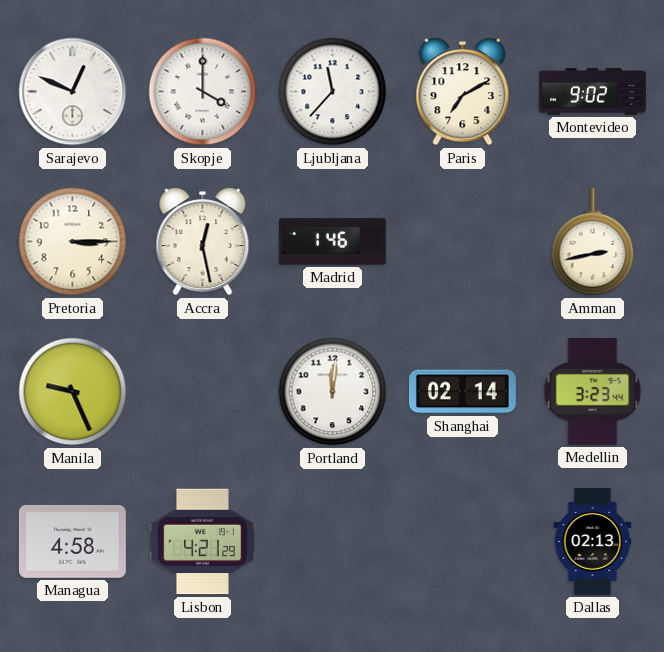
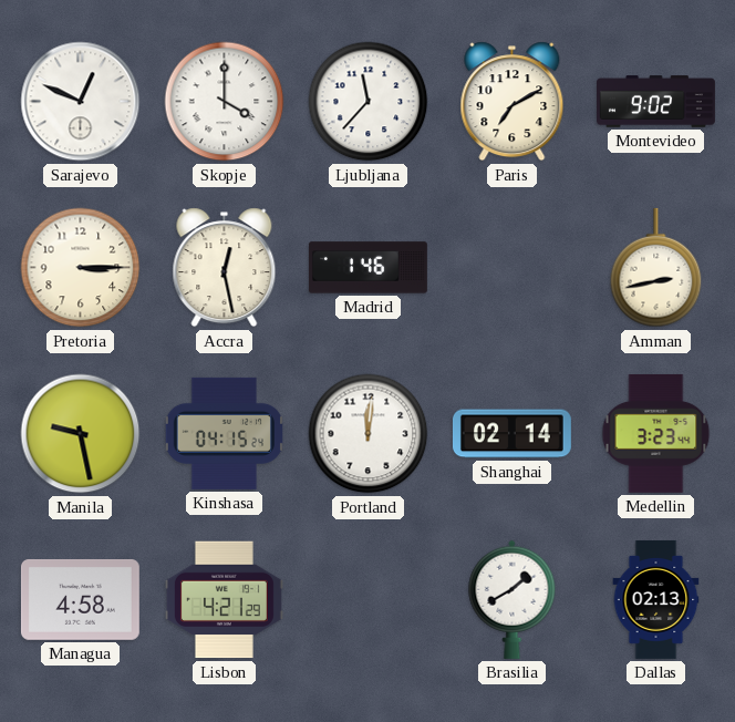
Manila: 9:26 -> 9:28 (81, 434)
Kinshasa: none -> 04:15 (224, 433)
Brasilia: none -> 1:40 (513, 599)
